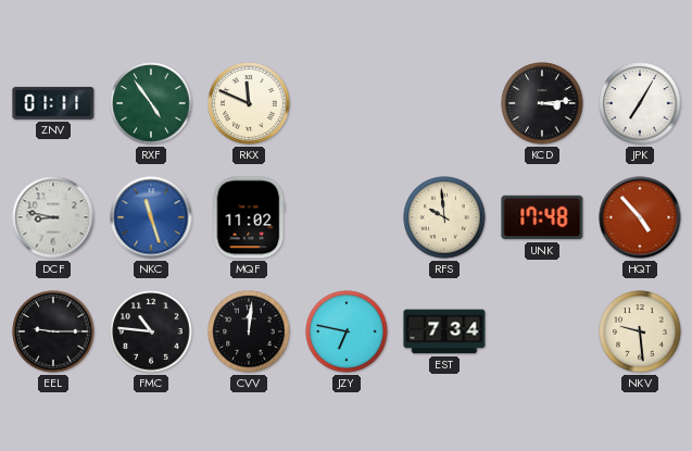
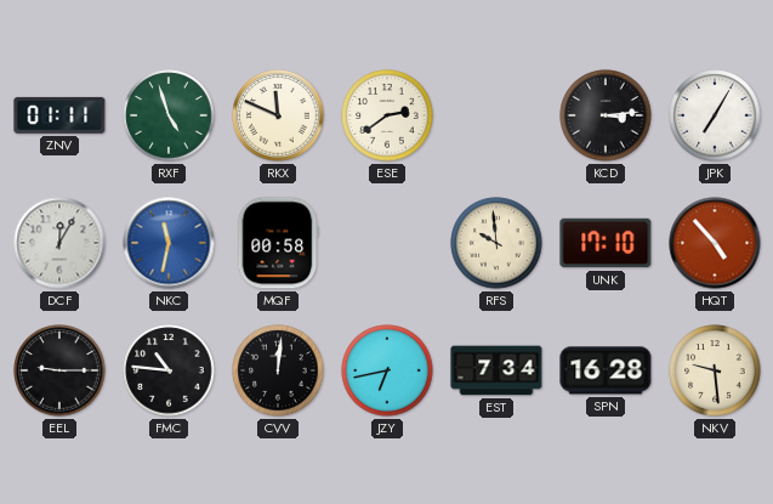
RXF: 4:54 -> 4:57 (169, 115)
ESE: none -> 2:39 (387, 115)
DCF: 8:47 -> 12:05 (59, 243)
NKC: 11:27 -> 11:32 (169, 243)
MQF: 11:02 -> 00:58 (278, 243)
UNK: 17:48 -> 17:10 (606, 243)
JZY: 6:47 -> 6:43 (387, 370)
SPN: none -> 16:28 (606, 370)
